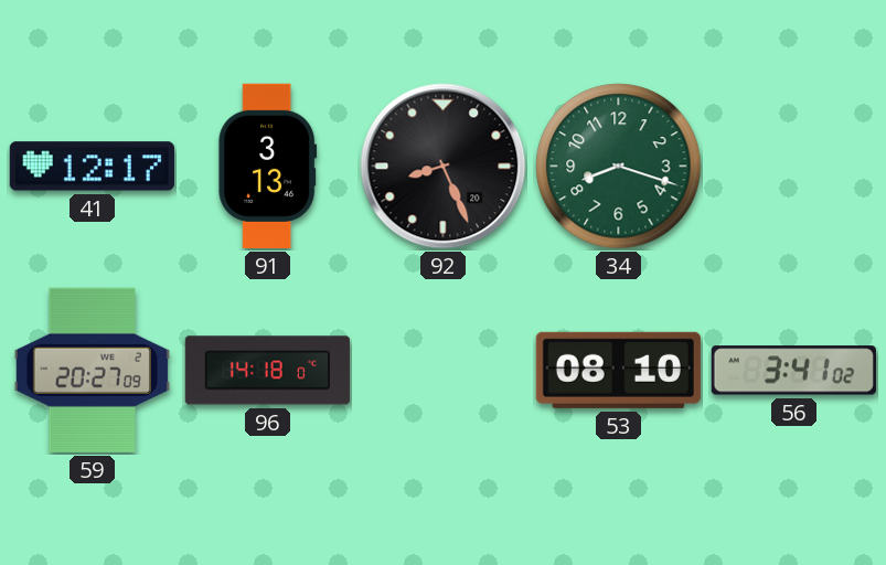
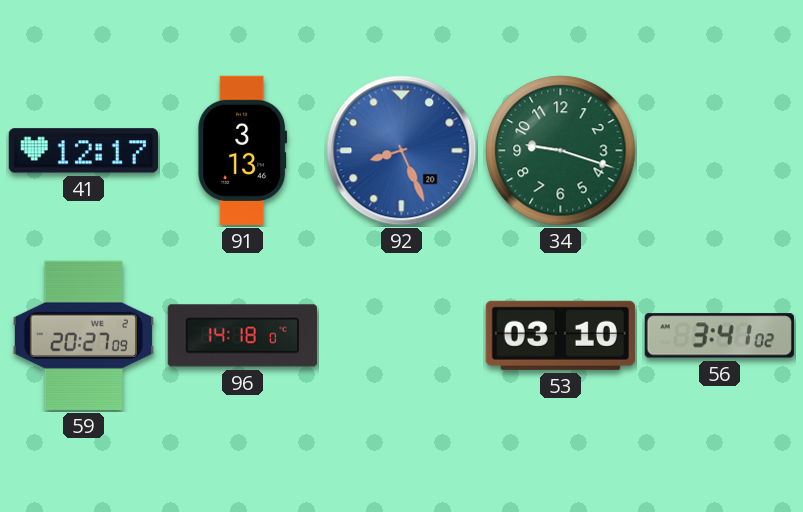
92 dial: black -> blue (402, 151)
34: 8:18 -> 9:18 (561, 151)
53: 08:10 -> 03:10 (560, 335)
